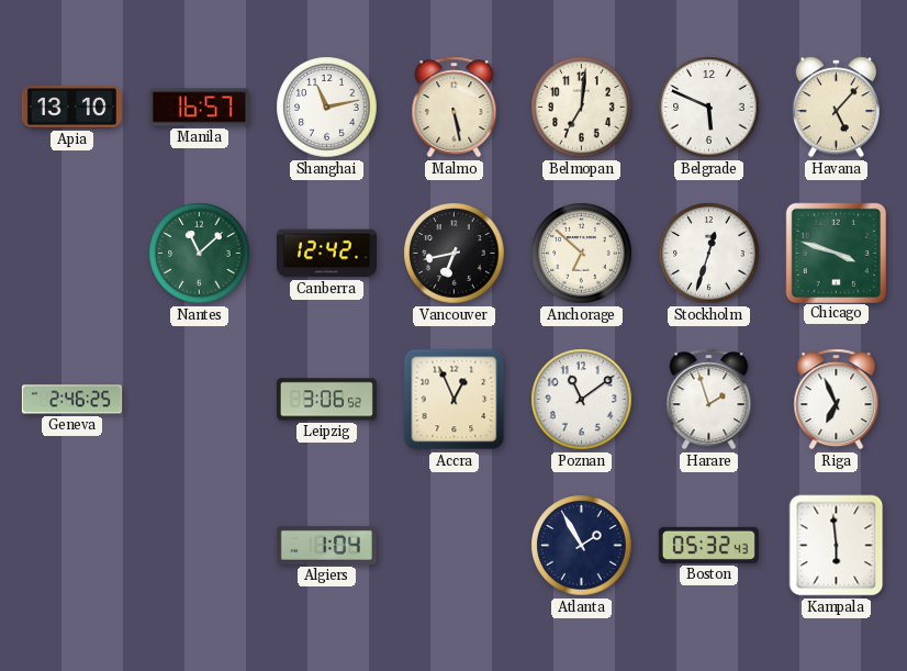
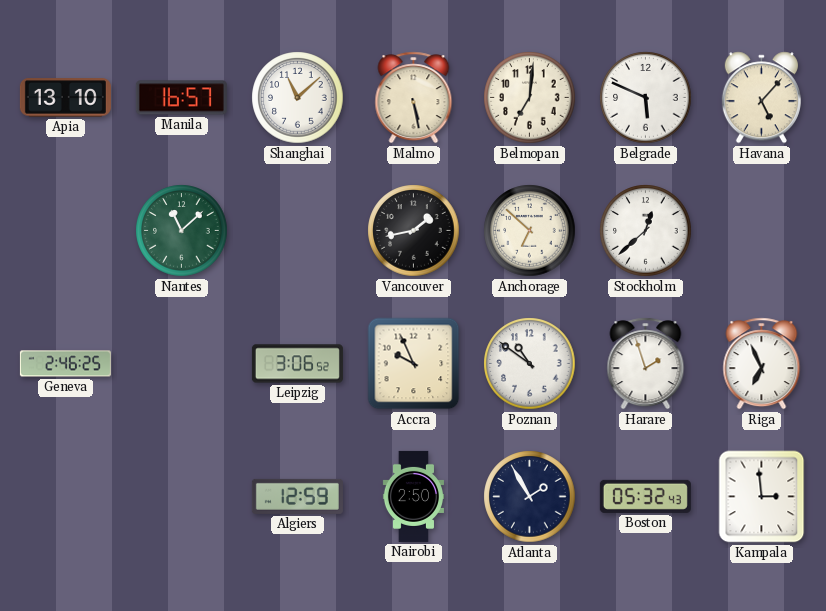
Shanghai: 11:13 -> 11:08 (298, 98)
Canberra: 12:42 -> none (326, 254)
Vancouver: 6:43 -> 1:43 (414, 231)
Stockholm: 12:33 -> 12:38 (646, 231)
Chicago: 3:48 -> none (836, 253)
Accra: 12:56 -> 9:56 (414, 364)
Poznan: 11:09 -> 10:51 (530, 364)
Algiers: 1:04 -> 12:59 (297, 496)
Nairobi: none -> 2:50 (413, 496)
Kampala: 5:59 -> 2:59 (762, 497)
